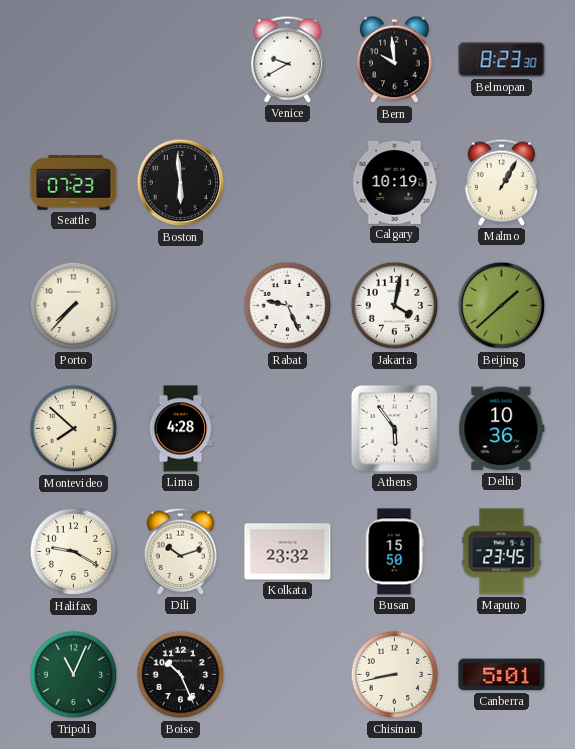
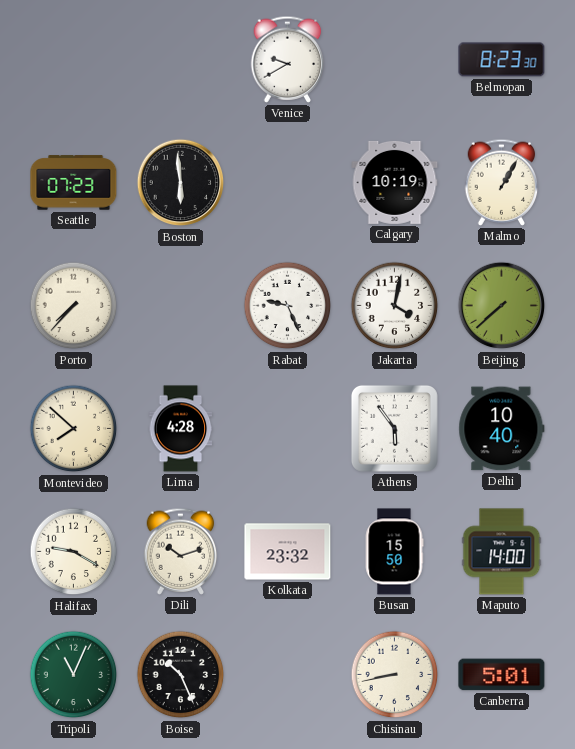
Bern: 9:59 -> none (395, 60)
Beijing: 1:38 -> 7:38 (502, 306)
Delhi: 10:36 -> 10:40 (502, 429)
Maputo: 23:45 -> 14:00 (502, 552)
